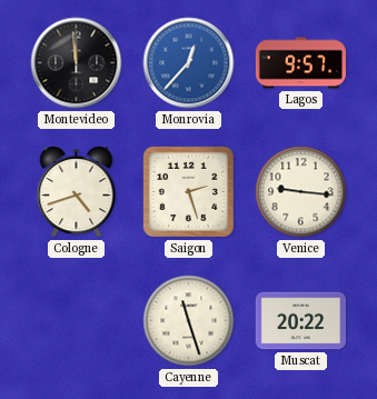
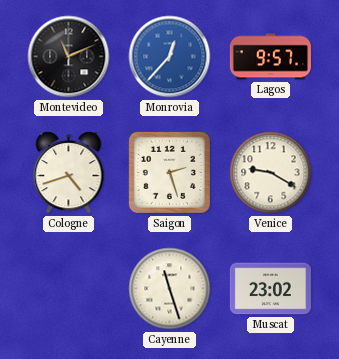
Montevideo: 11:59 -> 11:11 (69, 57)
Venice: 9:16 -> 9:20 (271, 173)
Muscat: 20:22 -> 23:02 (270, 289)
